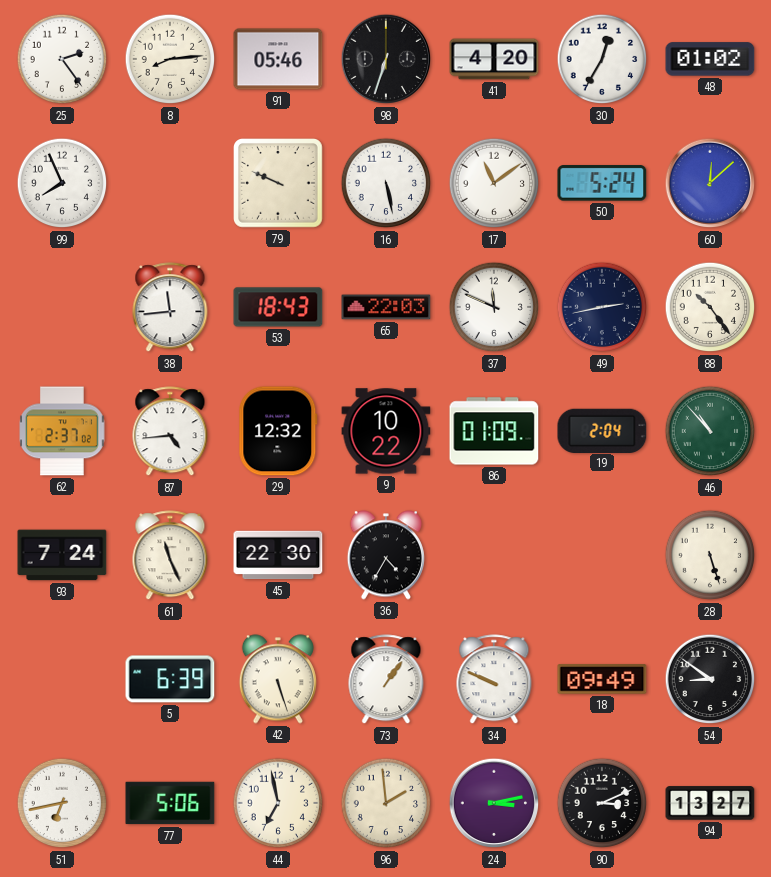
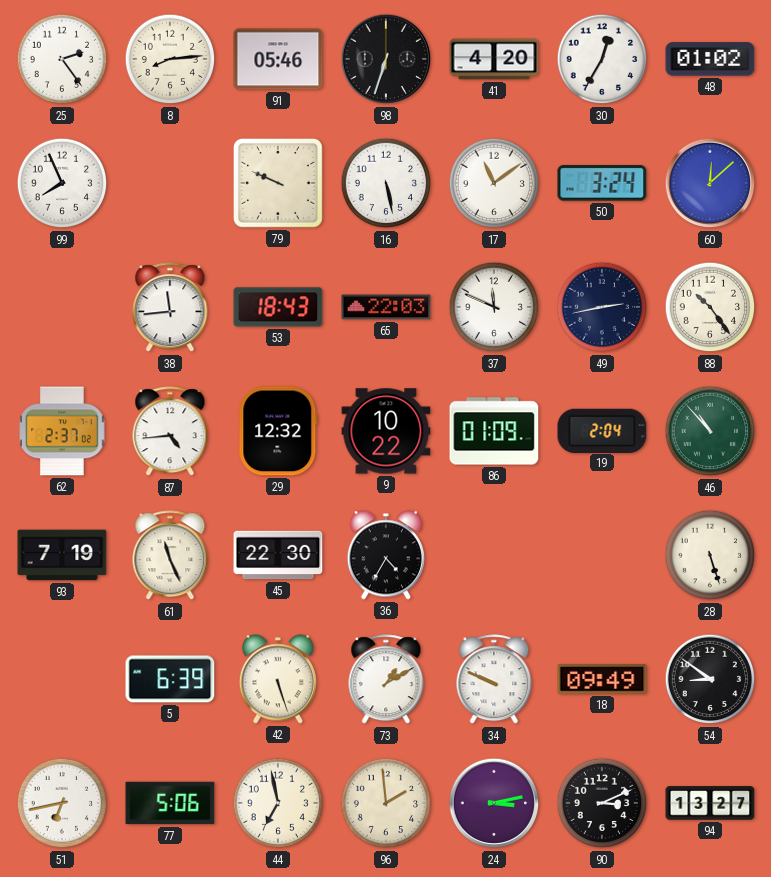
50: 5:24 -> 3:24 (602, 183)
93: 7:24 -> 7:19 (62, 555)
73: 1:06 -> 1:10 (386, 680)
